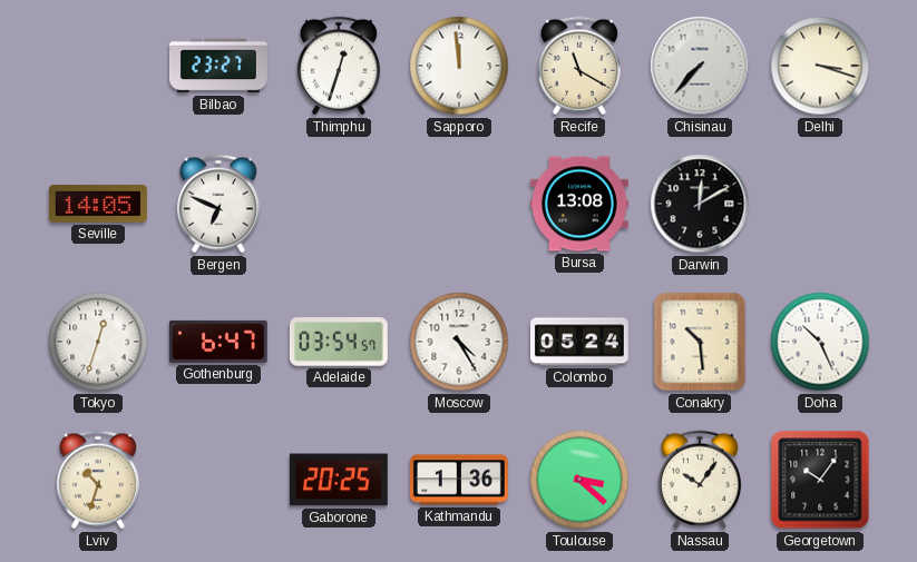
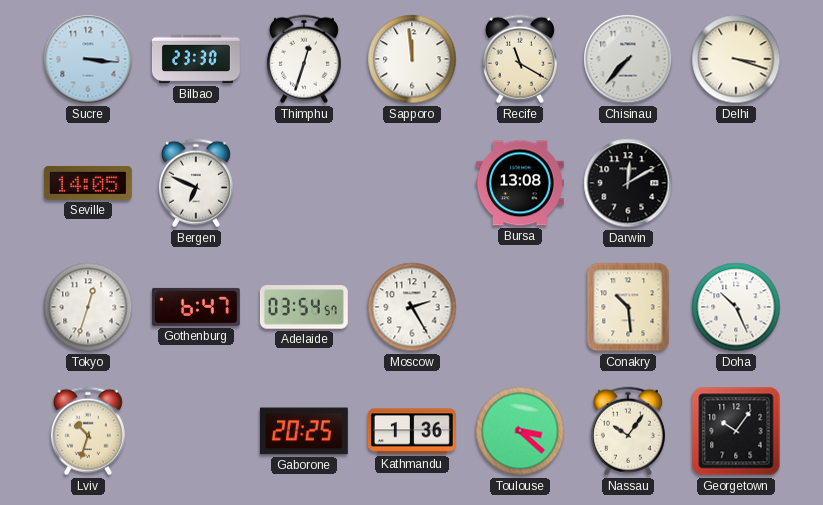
Sucre: none -> 3:16 (88, 59)
Bilbao: 23:27 -> 23:30 (196, 59)
Moscow: 4:25 -> 2:25 (412, 307)
Colombo: 05:24 -> none (579, 342)
